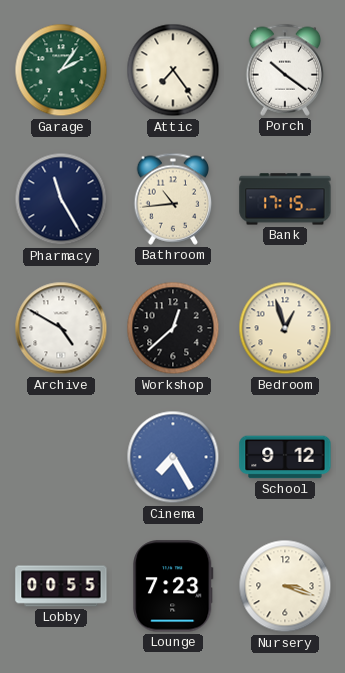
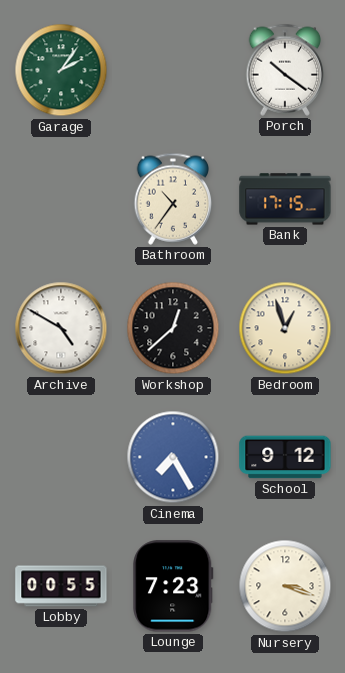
Attic: 7:24 -> none (173, 70)
Pharmacy: 11:25 -> none (61, 199)
Bathroom: 10:44 -> 10:36 (173, 199)
